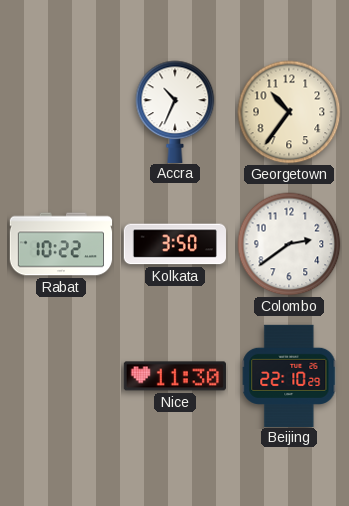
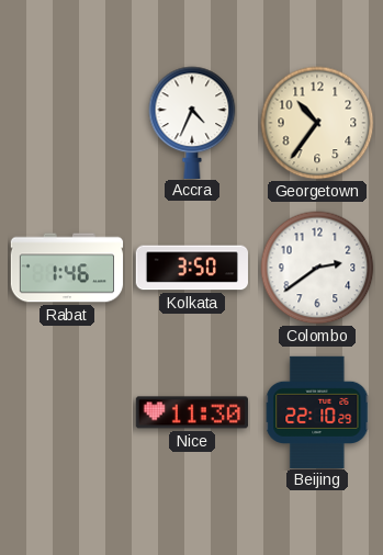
Accra: 10:34 -> 4:34 (192, 122)
Rabat: 10:22 -> 1:46 (67, 268)
